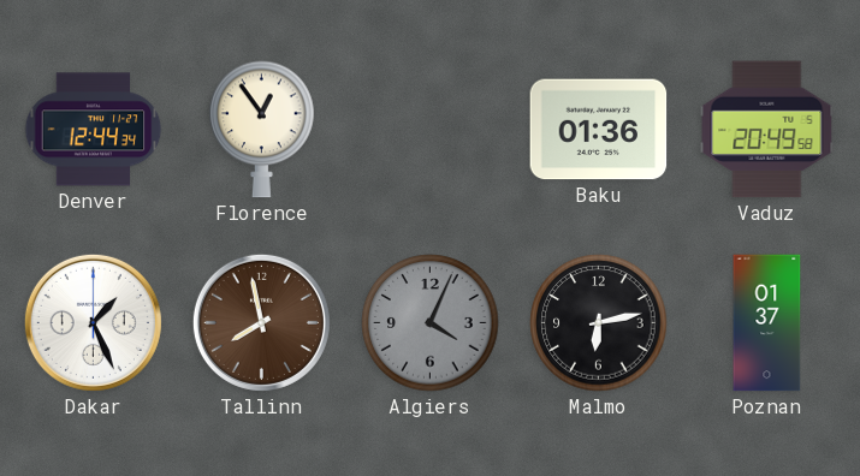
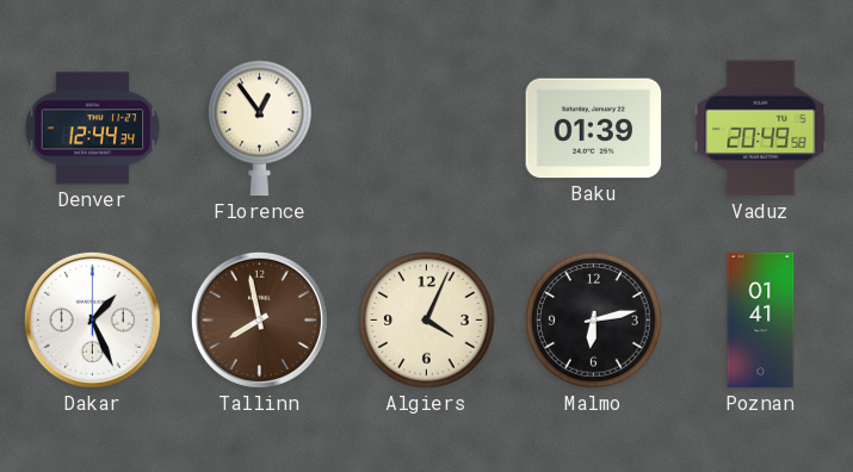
Baku: 01:36 -> 01:39 (594, 129)
Algiers dial: grey -> cream (427, 321)
Poznan: 01:37 -> 01:41 (761, 321)
